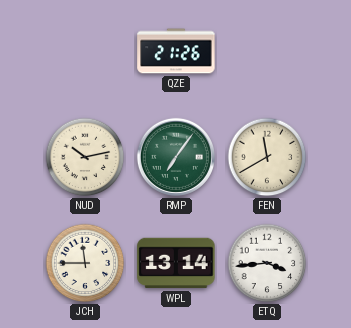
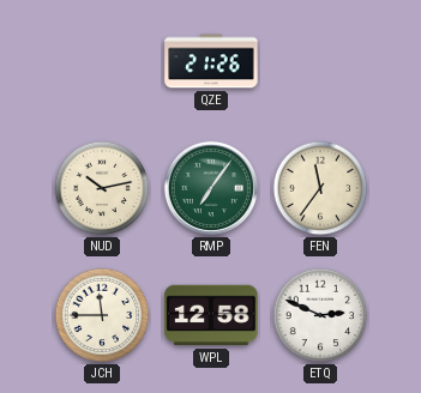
FEN: 11:40 -> 11:36 (320, 188)
WPL: 13:14 -> 12:58 (211, 315)
ETQ: 3:44 -> 2:49 (320, 315)
